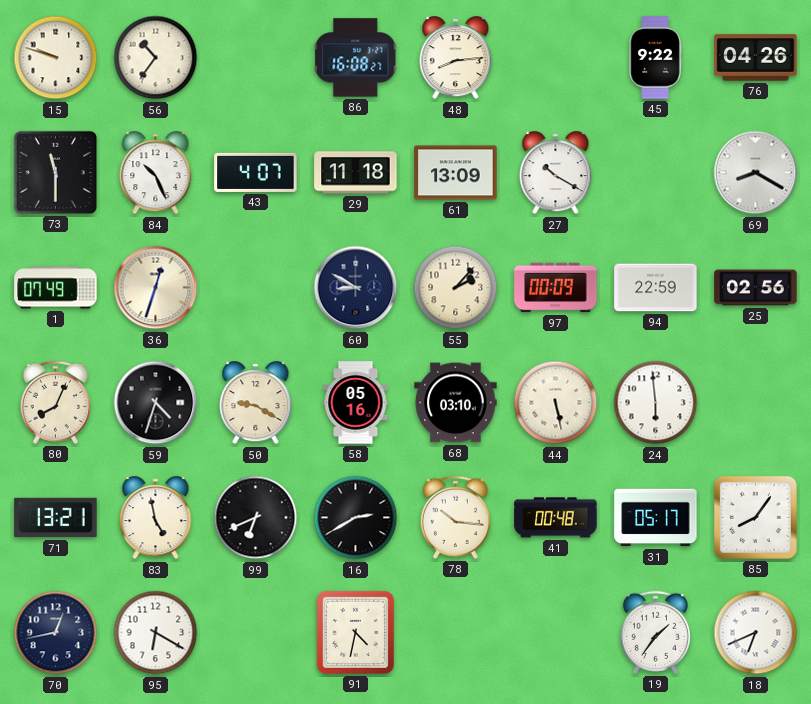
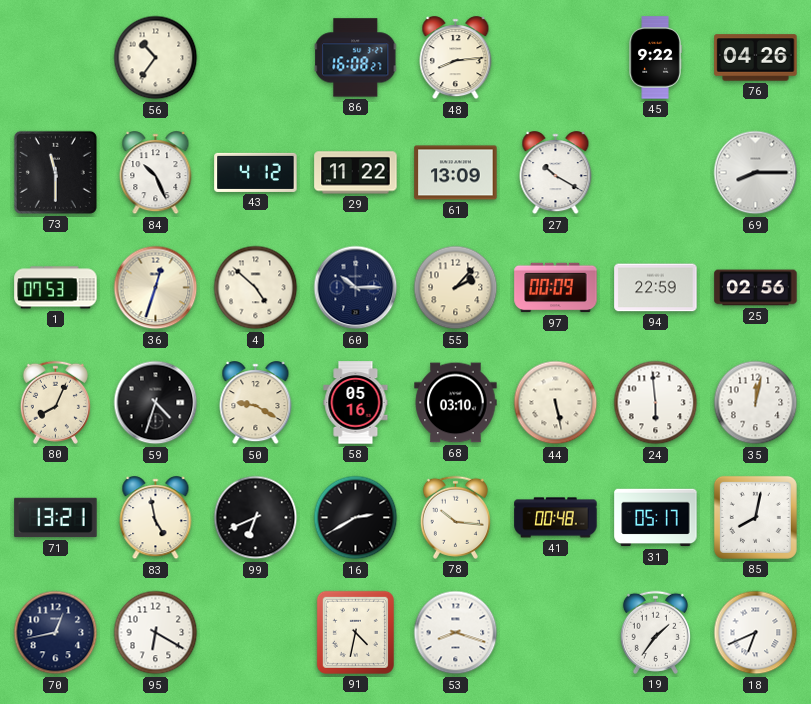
15: 9:48 -> none (56, 58)
43: 4:07 -> 4:12 (256, 172)
29: 11:18 -> 11:22 (356, 173)
69: 8:20 -> 8:15 (756, 173)
1: 07:49 -> 07:53 (56, 288)
4: none -> 4:52 (256, 288)
60: 8:50 -> 10:15 (356, 288)
35: none -> 12:02 (756, 403)
85: 8:06 -> 8:02 (755, 517)
53: none -> 8:18 (456, 633)
